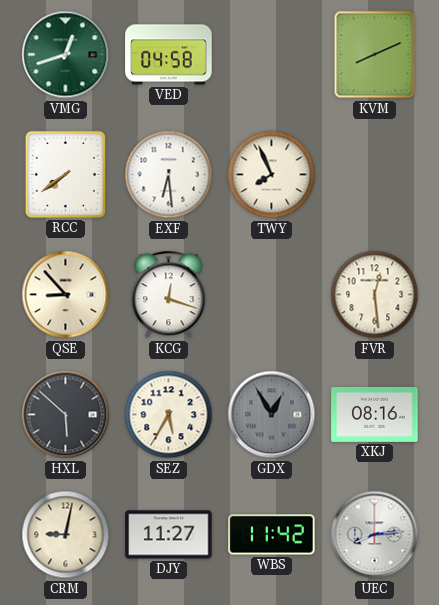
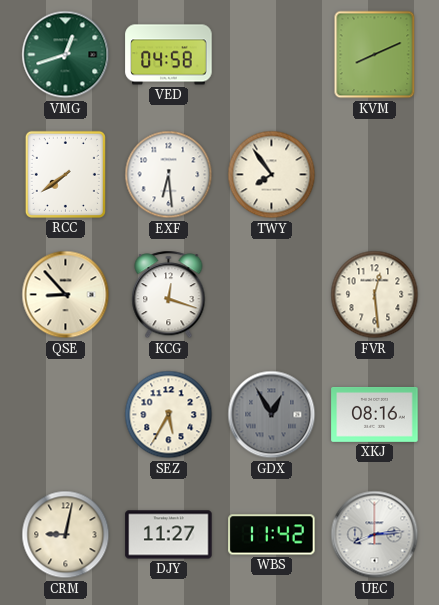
TWY: 7:56 -> 7:54 (272, 175)
HXL: 5:52 -> none (66, 415)
